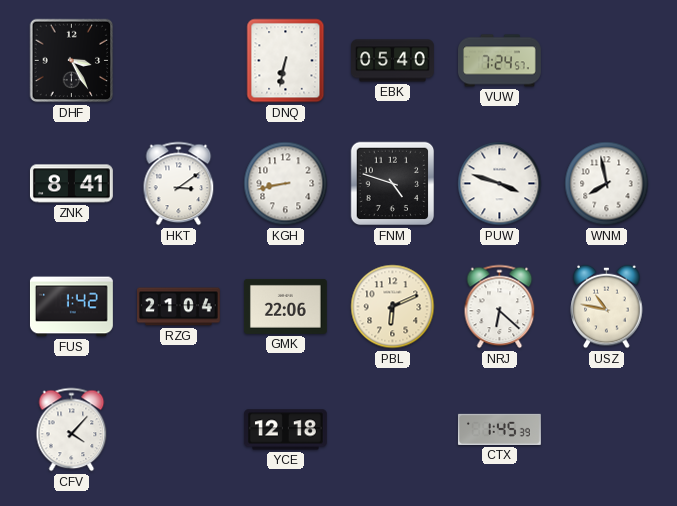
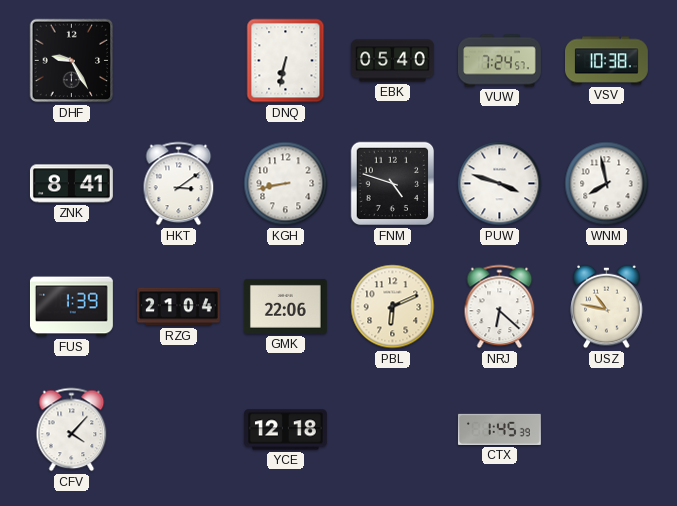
DHF: 3:25 -> 9:25 (72, 61)
VSV: none -> 10:38 (607, 61)
FUS: 1:42 -> 1:39 (71, 307)
